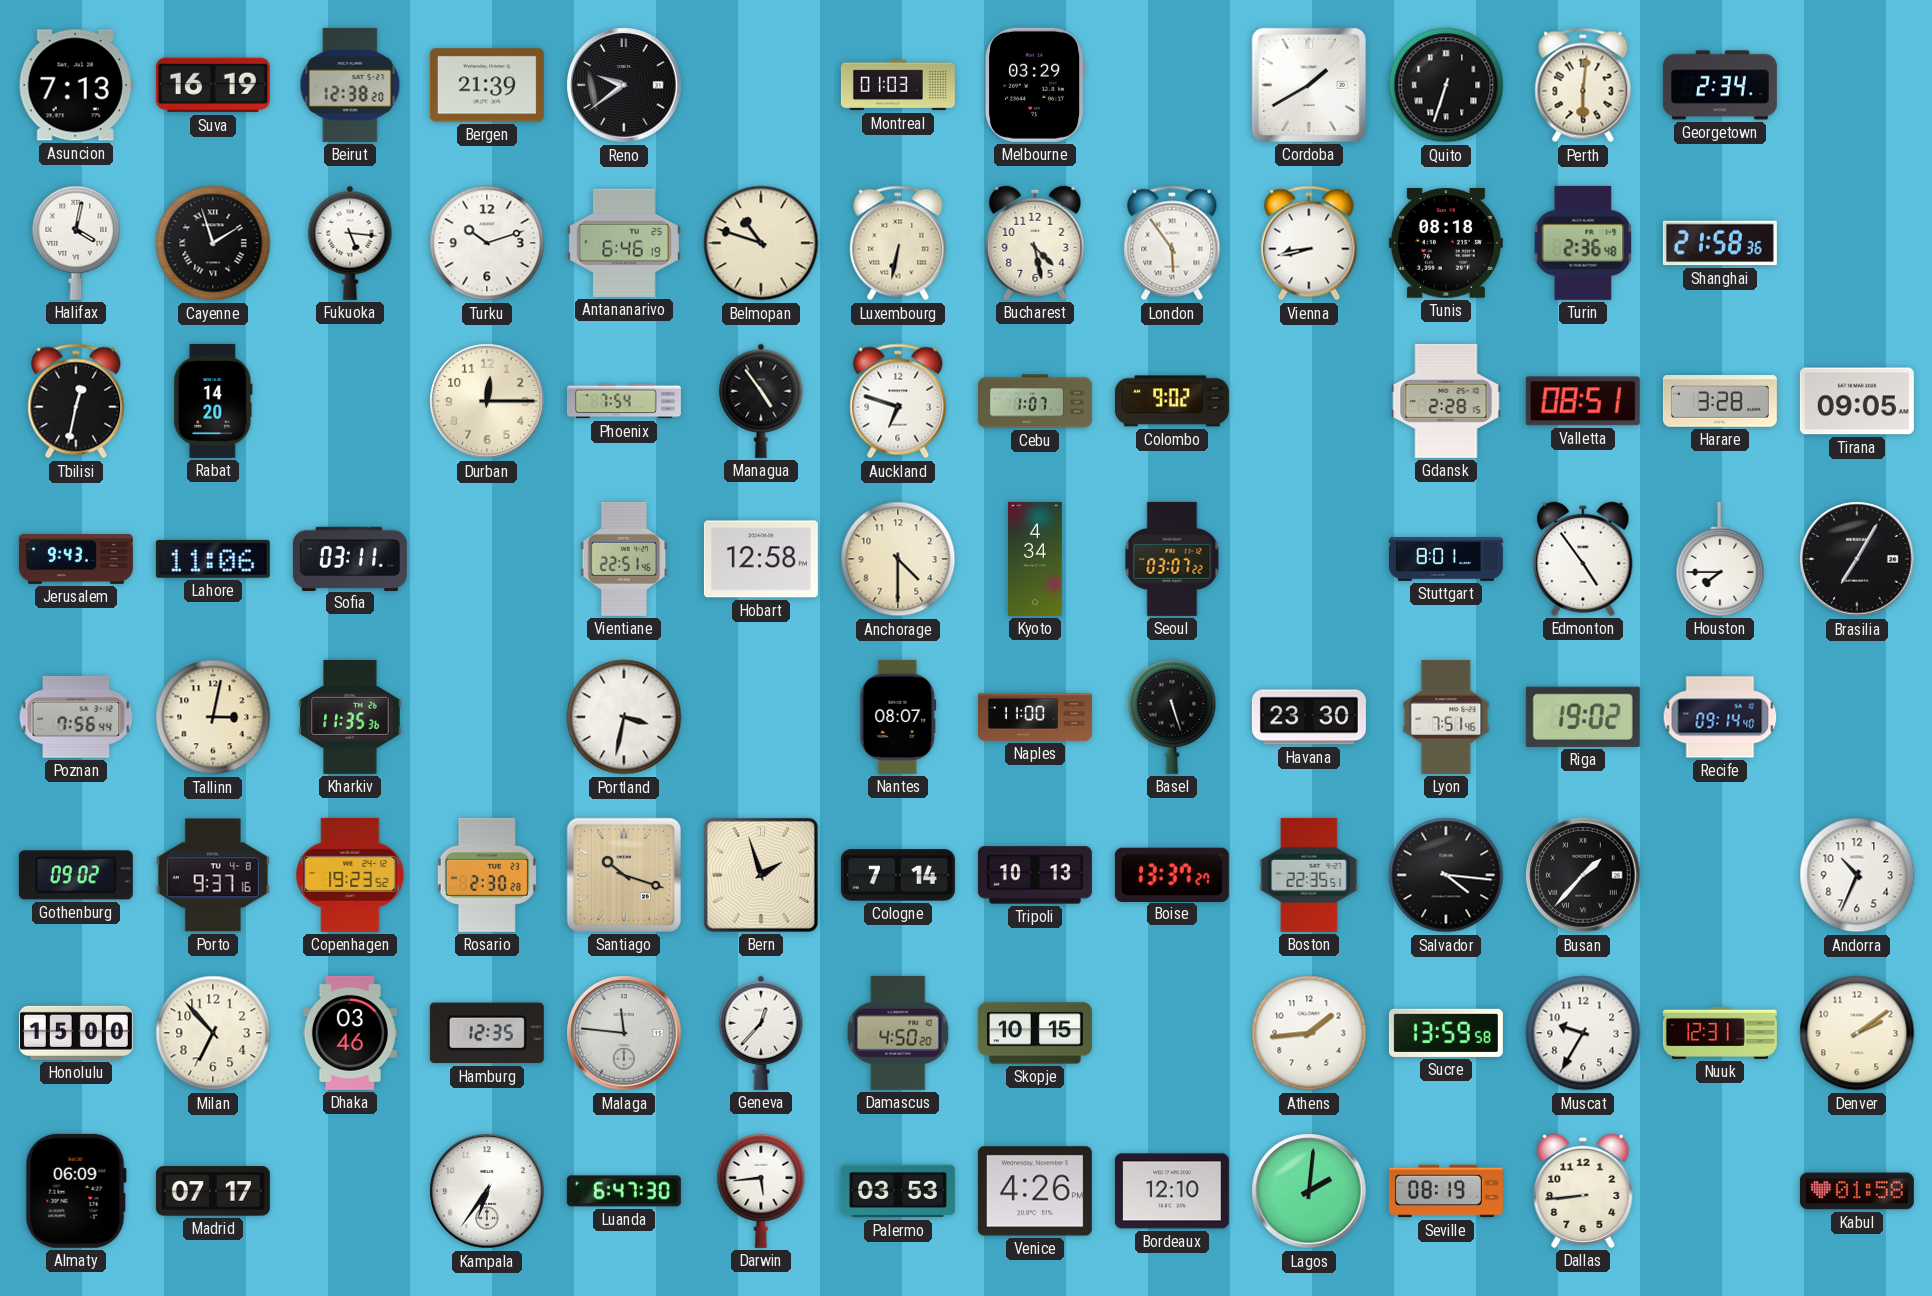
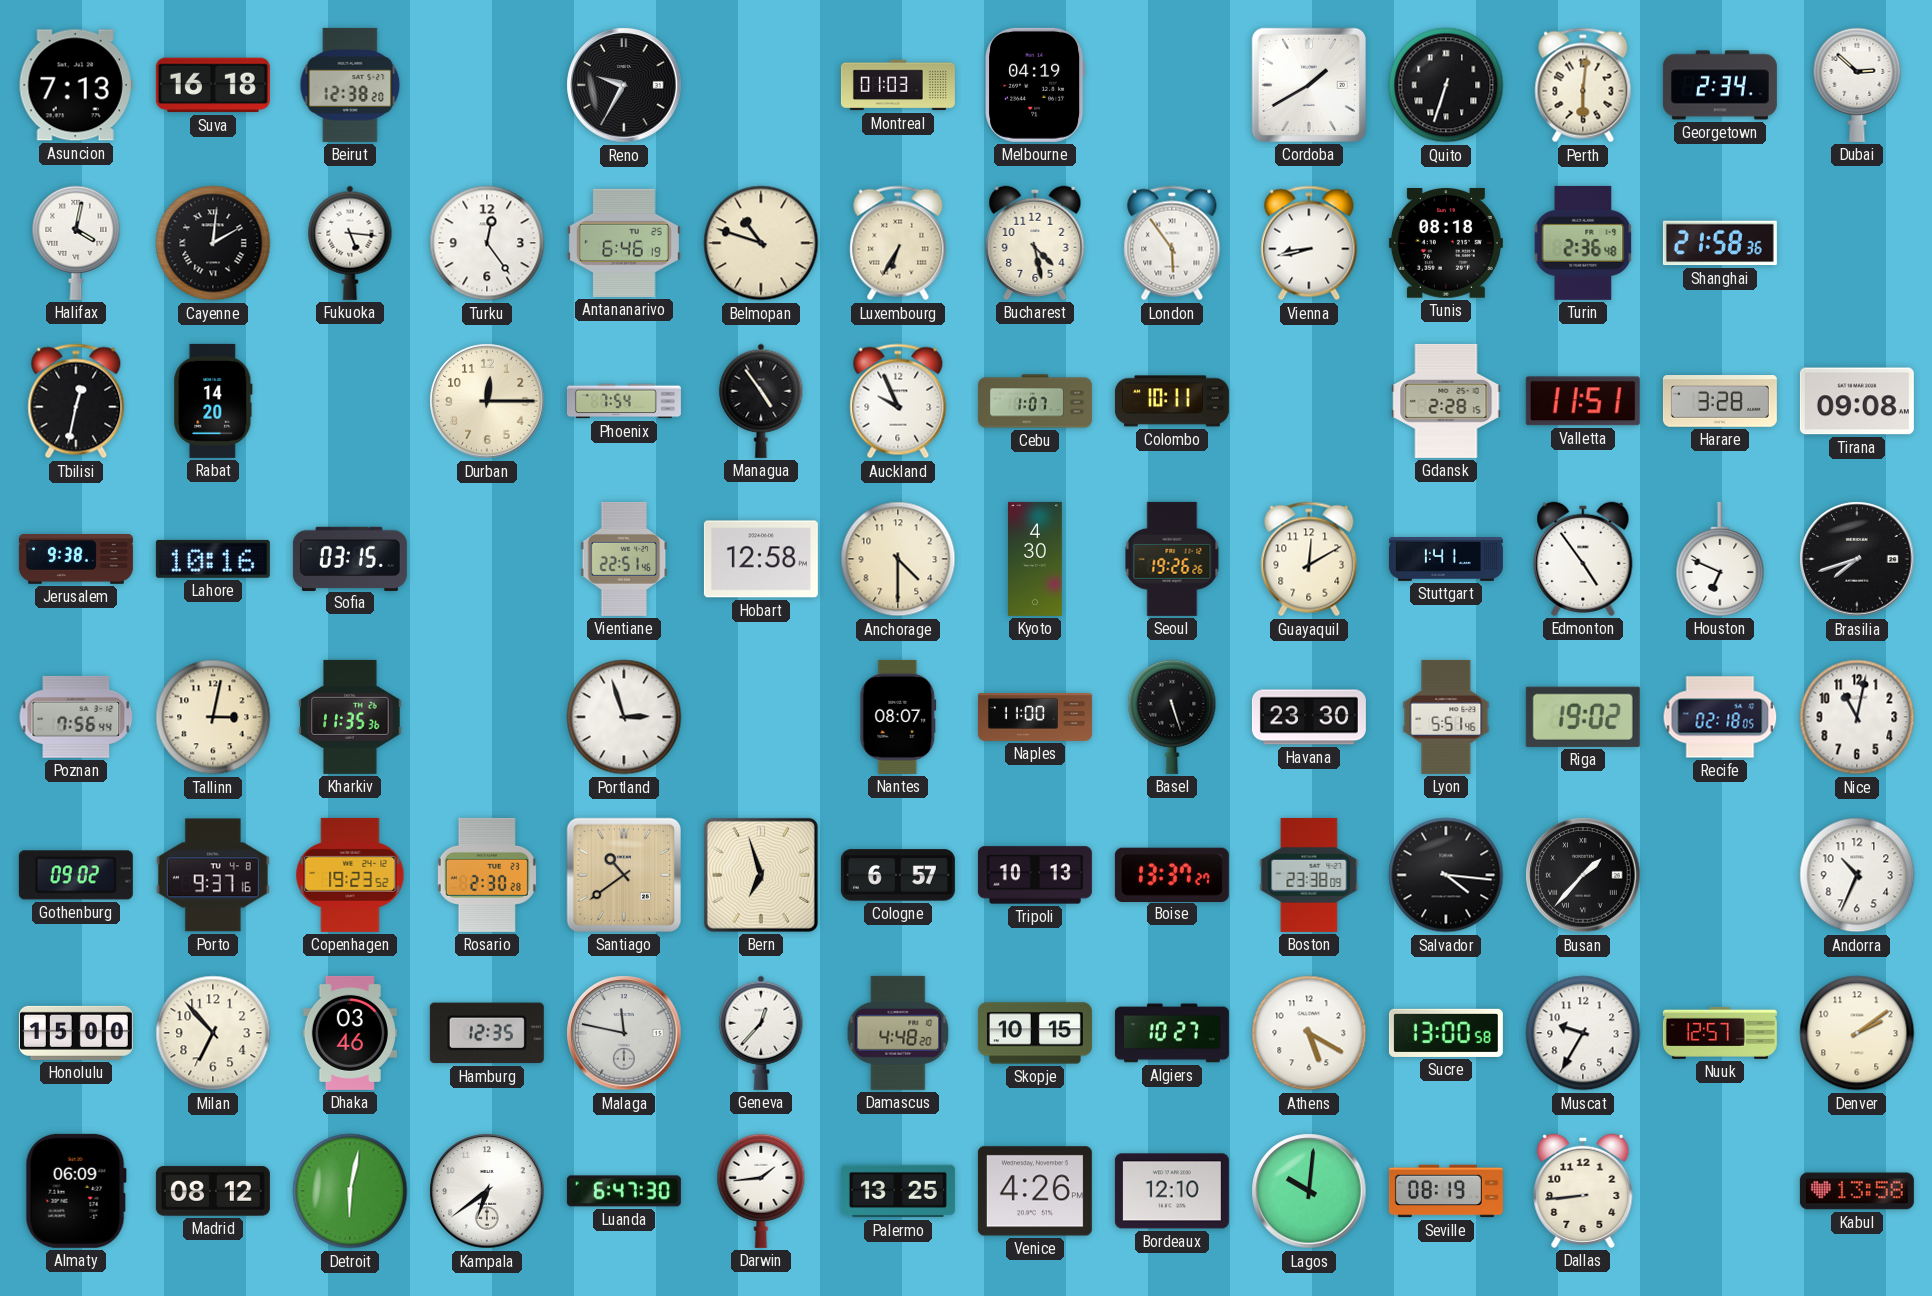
Suva: 16:19 -> 16:18 (213, 85)
Bergen: 21:39 -> none (487, 85)
Reno: 9:39 -> 9:35 (624, 85)
Melbourne: 03:29 -> 04:19 (1035, 85)
Dubai: none -> 2:52 (1857, 85)
Cayenne: 1:57 -> 2:01 (213, 243)
Turku: 10:12 -> 12:24 (487, 243)
Luxembourg: 6:32 -> 6:35 (898, 243)
Auckland: 6:48 -> 9:56 (898, 401)
Colombo: 9:02 -> 10:11 (1172, 401)
Valletta: 08:51 -> 11:51 (1583, 401)
Tirana: 09:05 -> 09:08 (1857, 401)
Jerusalem: 9:43 -> 9:38 (76, 560)
Lahore: 11:06 -> 10:16 (213, 559)
Sofia: 03:11 -> 03:15 (350, 558)
Kyoto: 4:34 -> 4:30 (1036, 559)
Seoul: 03:07 -> 19:26 (1172, 559)
Guayaquil: none -> 12:10 (1309, 559)
Stuttgart: 8:01 -> 1:41 (1446, 560)
Houston: 7:45 -> 6:49 (1720, 559)
Brasilia: 7:05 -> 7:42 (1857, 559)
Portland: 3:32 -> 2:57 (624, 717)
Lyon: 7:51 -> 5:51 (1446, 717)
Recife: 09:14 -> 02:18 (1720, 717)
Nice: none -> 11:02 (1857, 717)
Santiago: 10:18 -> 10:39 (624, 875)
Bern: 1:57 -> 6:57 (761, 875)
Cologne: 7:14 -> 6:57 (898, 875)
Boston: 22:35 -> 23:38 (1309, 875)
Malaga: 11:46 -> 11:47 (624, 1033)
Damascus: 4:50 -> 4:48 (898, 1033)
Algiers: none -> 10:27 (1172, 1033)
Athens: 1:44 -> 5:20 (1309, 1033)
Sucre: 13:59 -> 13:00 (1446, 1033)
Nuuk: 12:31 -> 12:57 (1720, 1033)
Madrid: 07:17 -> 08:12 (213, 1191)
Detroit: none -> 6:02 (350, 1191)
Kampala: 6:36 -> 6:39 (487, 1191)
Darwin: 5:44 -> 1:44 (761, 1191)
Palermo: 03:53 -> 13:25 (898, 1191)
Lagos: 2:01 -> 10:01 (1309, 1191)
Kabul: 01:58 -> 13:58 (1857, 1191)
